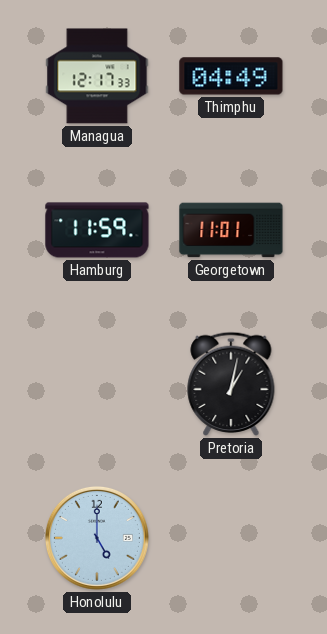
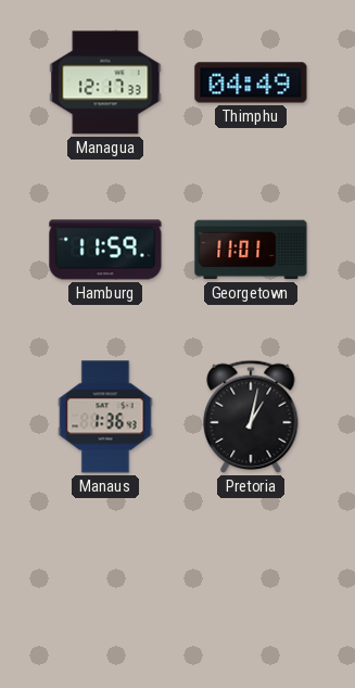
Manaus: none -> 1:36 (105, 417)
Honolulu: 5:00 -> none (97, 538)
